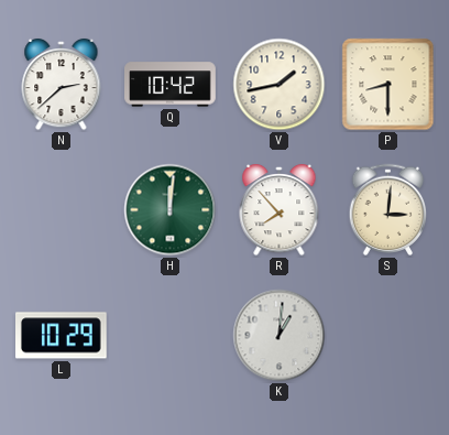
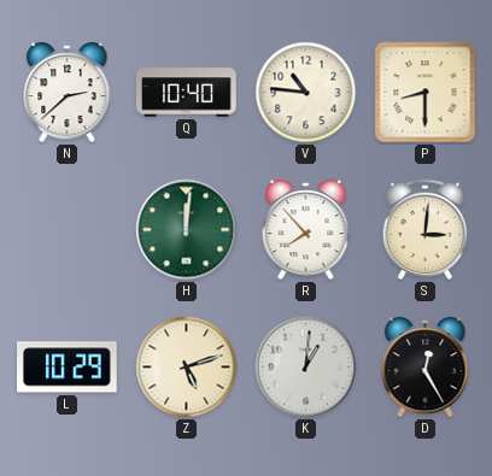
Q: 10:42 -> 10:40 (187, 93)
V: 1:43 -> 10:46 (306, 93)
Z: none -> 5:12 (187, 368)
D: none -> 12:25 (426, 368)
